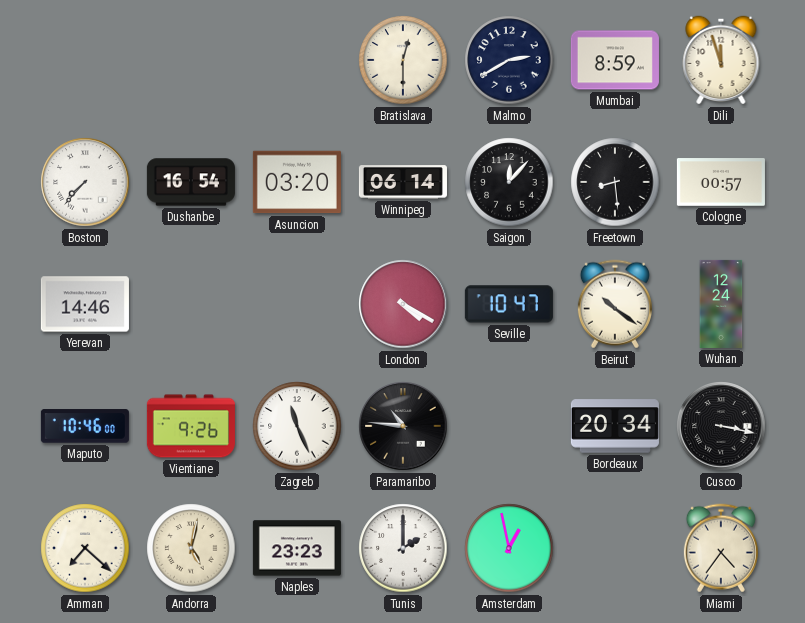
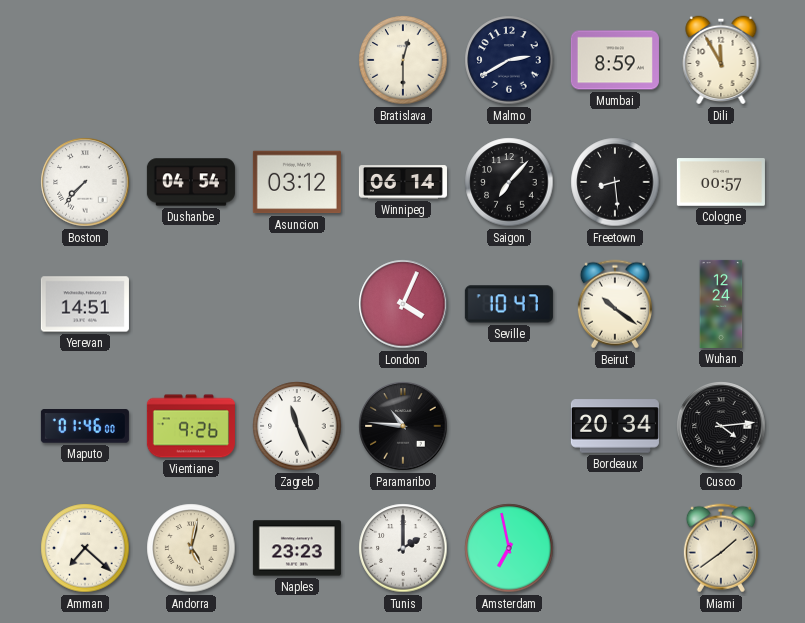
Dili: 11:57 -> 11:55 (721, 60)
Dushanbe: 16:54 -> 04:54 (191, 182)
Asuncion: 03:20 -> 03:12 (297, 182)
Saigon: 12:07 -> 7:07 (509, 182)
Yerevan: 14:46 -> 14:51 (85, 304)
London: 4:20 -> 4:04 (403, 304)
Maputo: 10:46 -> 01:46 (85, 426)
Cusco: 3:17 -> 4:14 (721, 426)
Amsterdam: 12:58 -> 6:58 (509, 548)
Miami: 4:36 -> 1:39 (721, 548)
